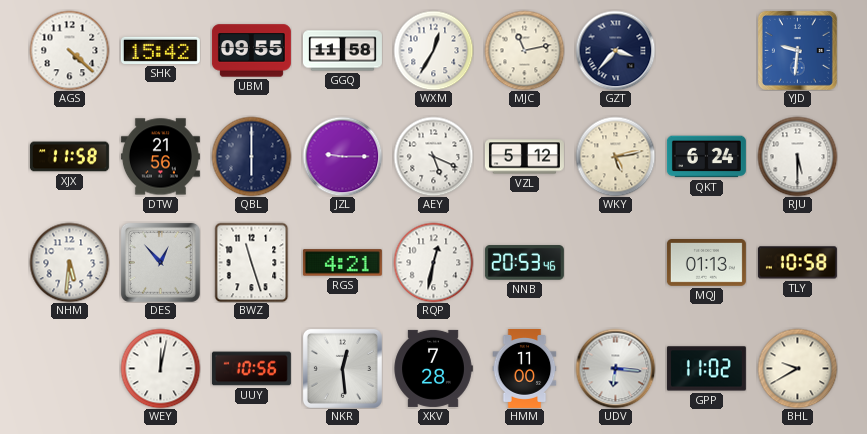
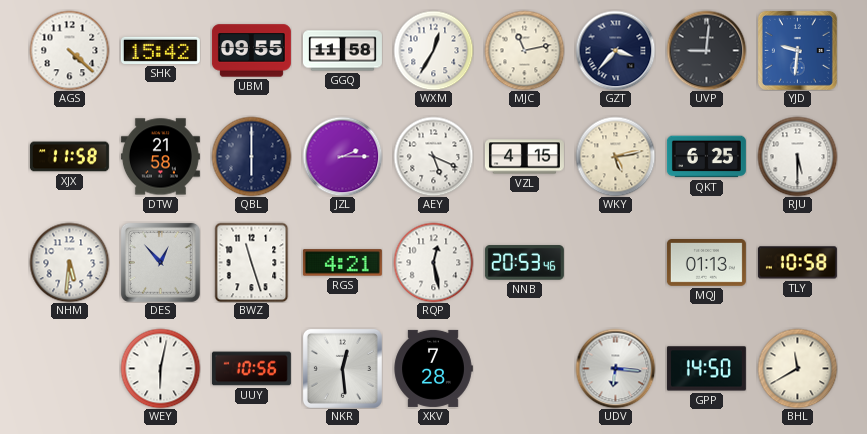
UVP: none -> 9:01 (706, 50)
DTW: 21:56 -> 21:58 (160, 157)
JZL: 9:15 -> 2:15 (342, 156)
VZL: 5:12 -> 4:15 (524, 157)
QKT: 6:24 -> 6:25 (706, 157)
RQP: 12:32 -> 12:28 (433, 262)
WEY: 12:02 -> 6:02 (160, 368)
HMM: 11:00 -> none (525, 368)
GPP: 11:02 -> 14:50 (706, 369)
BHL: 9:40 -> 11:40 (797, 368)
